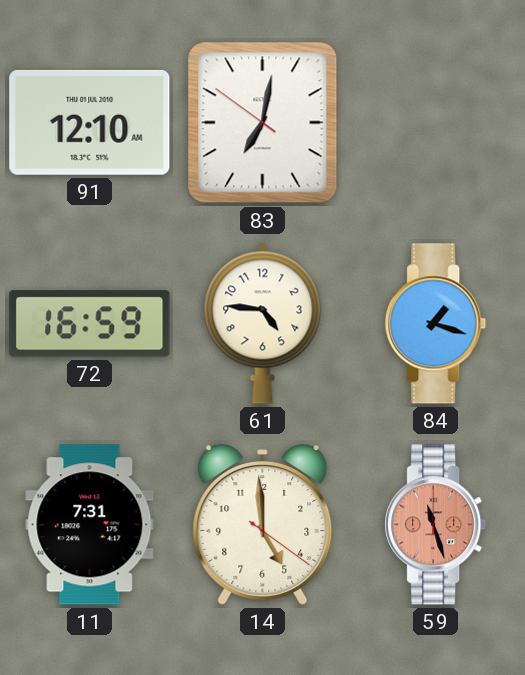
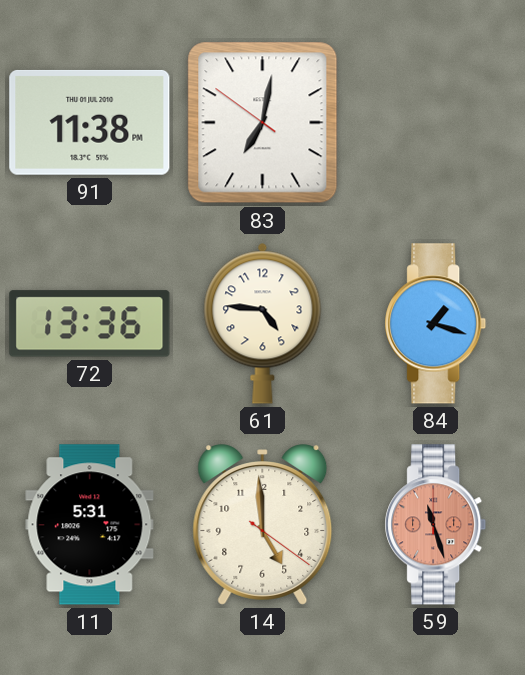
91: 12:10 -> 11:38 (90, 122)
72: 16:59 -> 13:36 (90, 324)
11: 7:31 -> 5:31 (90, 525)
